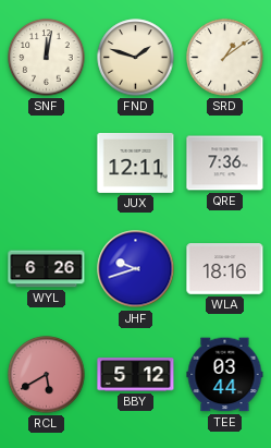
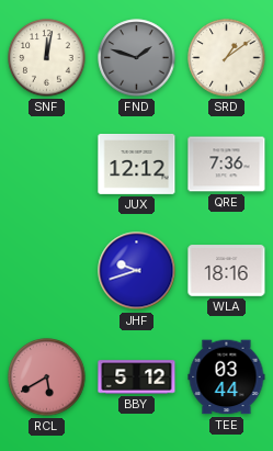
FND dial: cream -> grey (137, 58)
JUX: 12:11 -> 12:12 (137, 164)
WYL: 6:26 -> none (47, 269)
